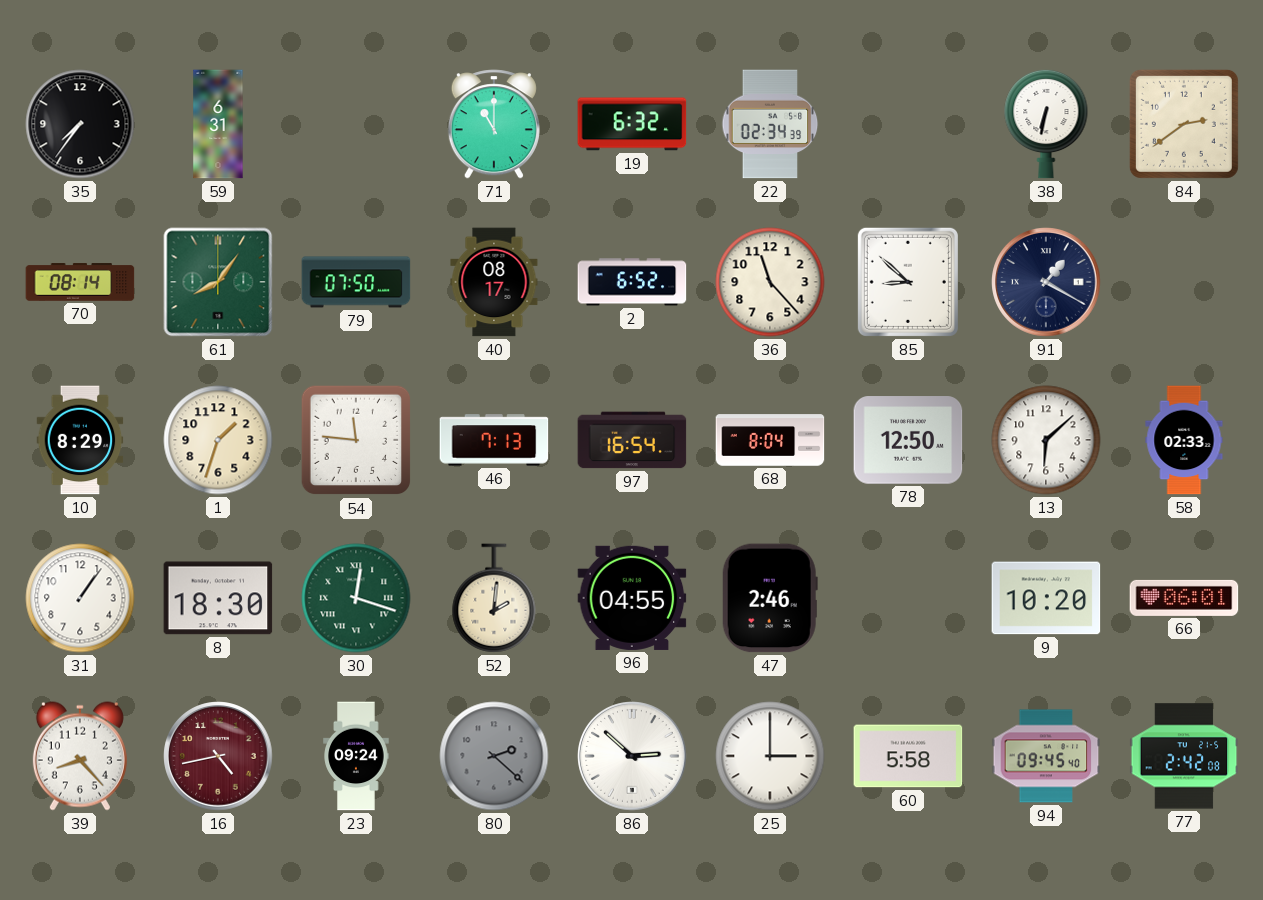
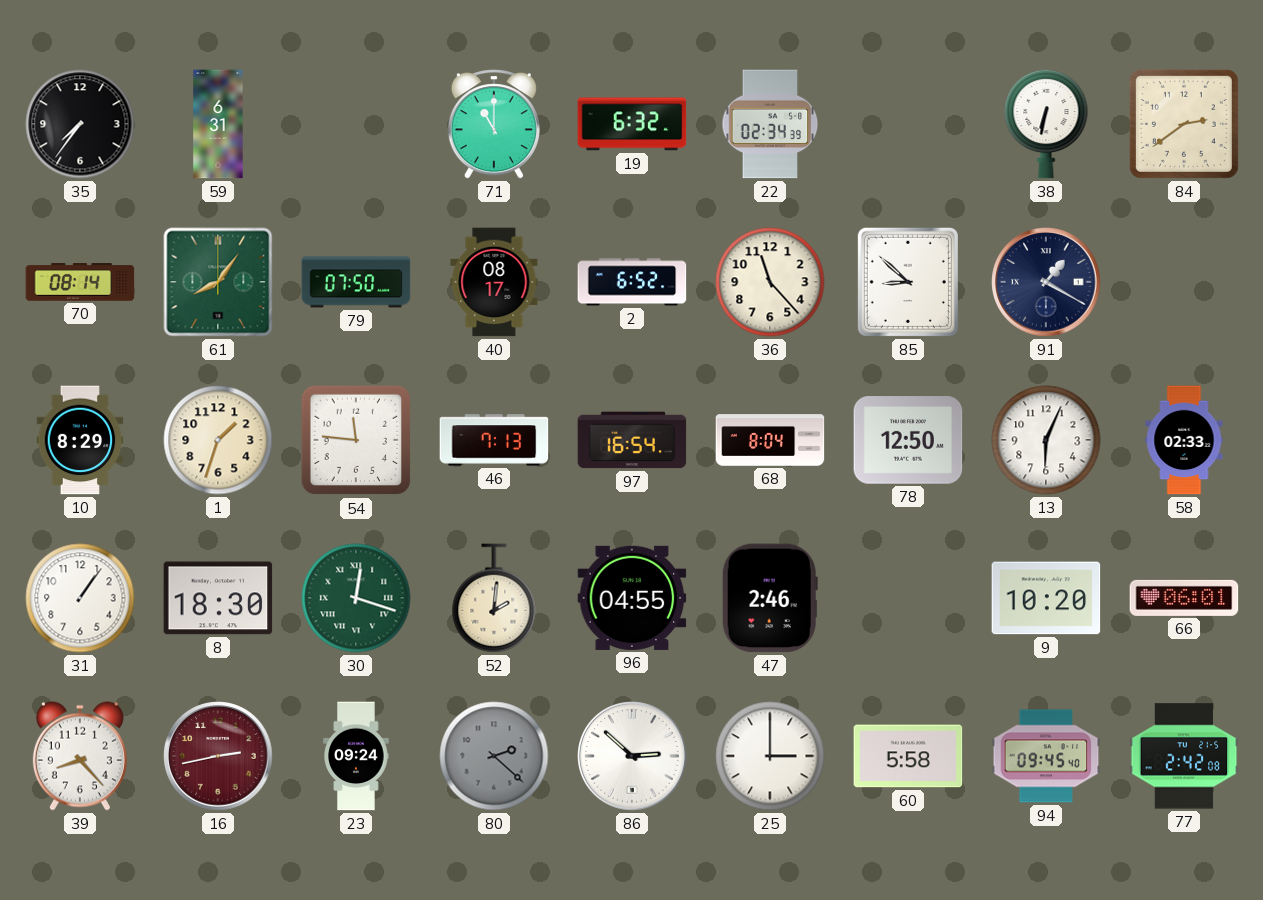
13: 6:08 -> 6:04 (1046, 440)
16: 4:43 -> 2:43 (218, 756)
